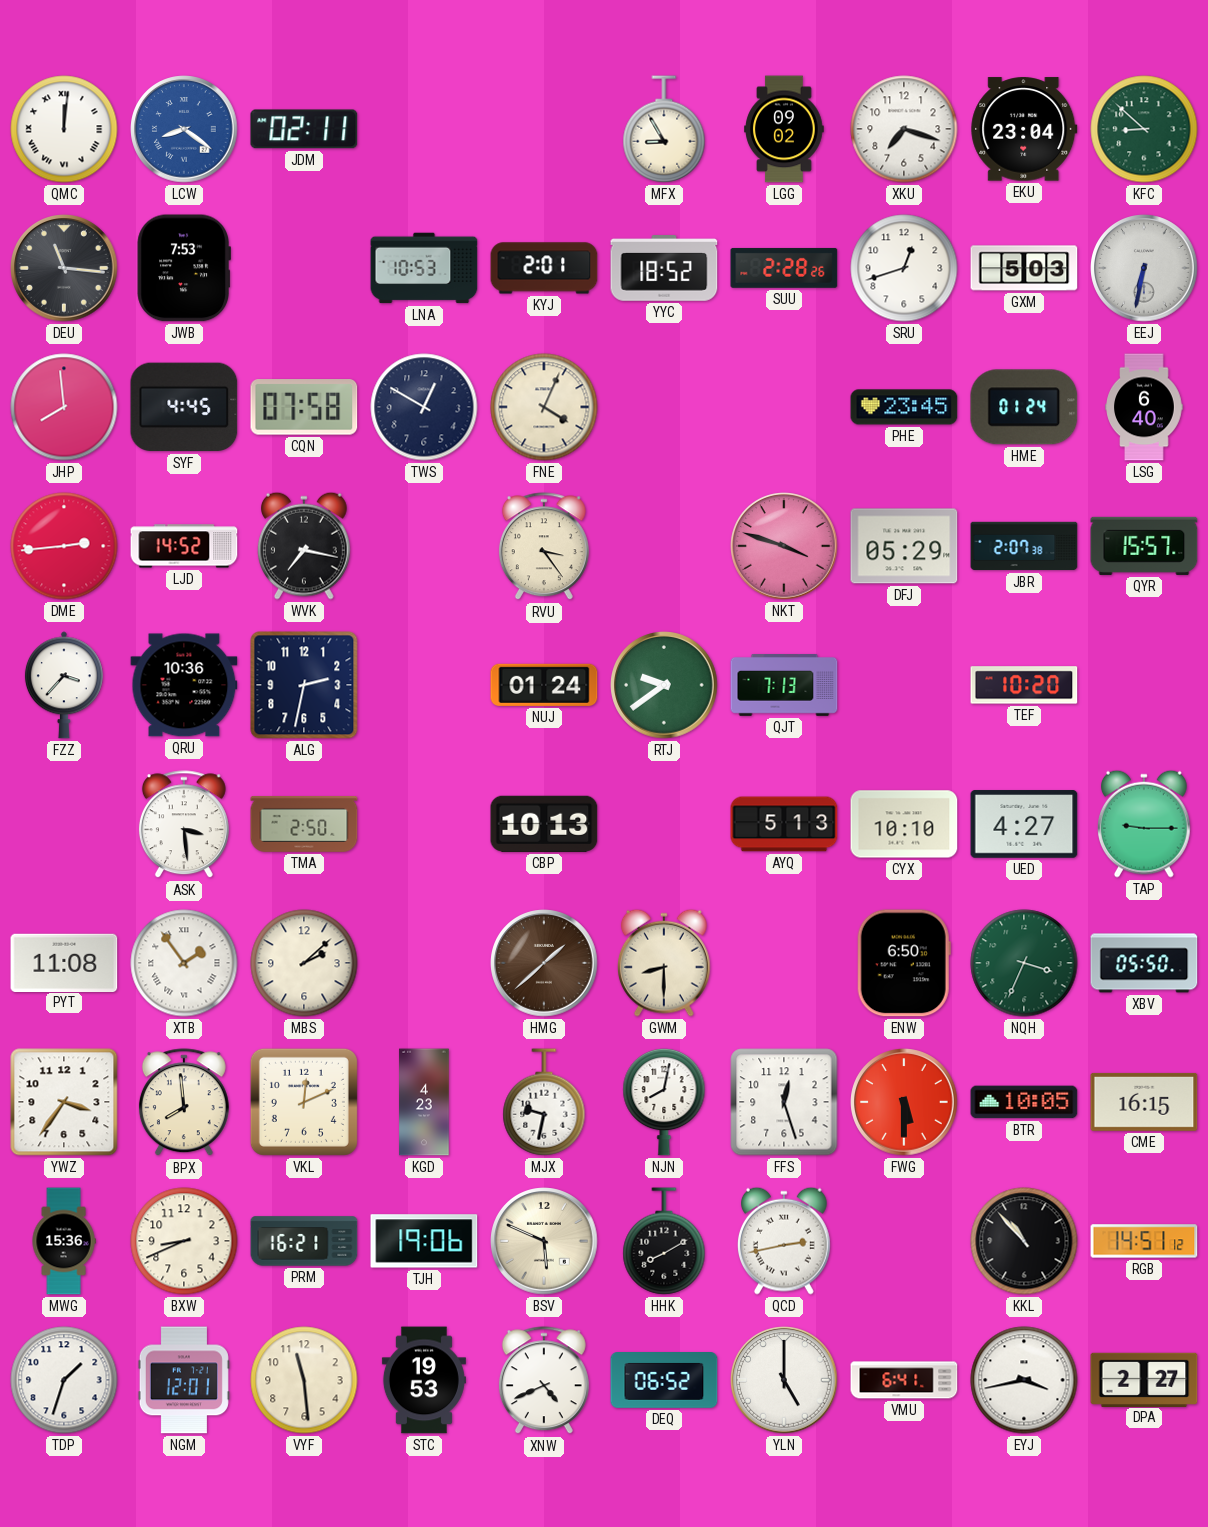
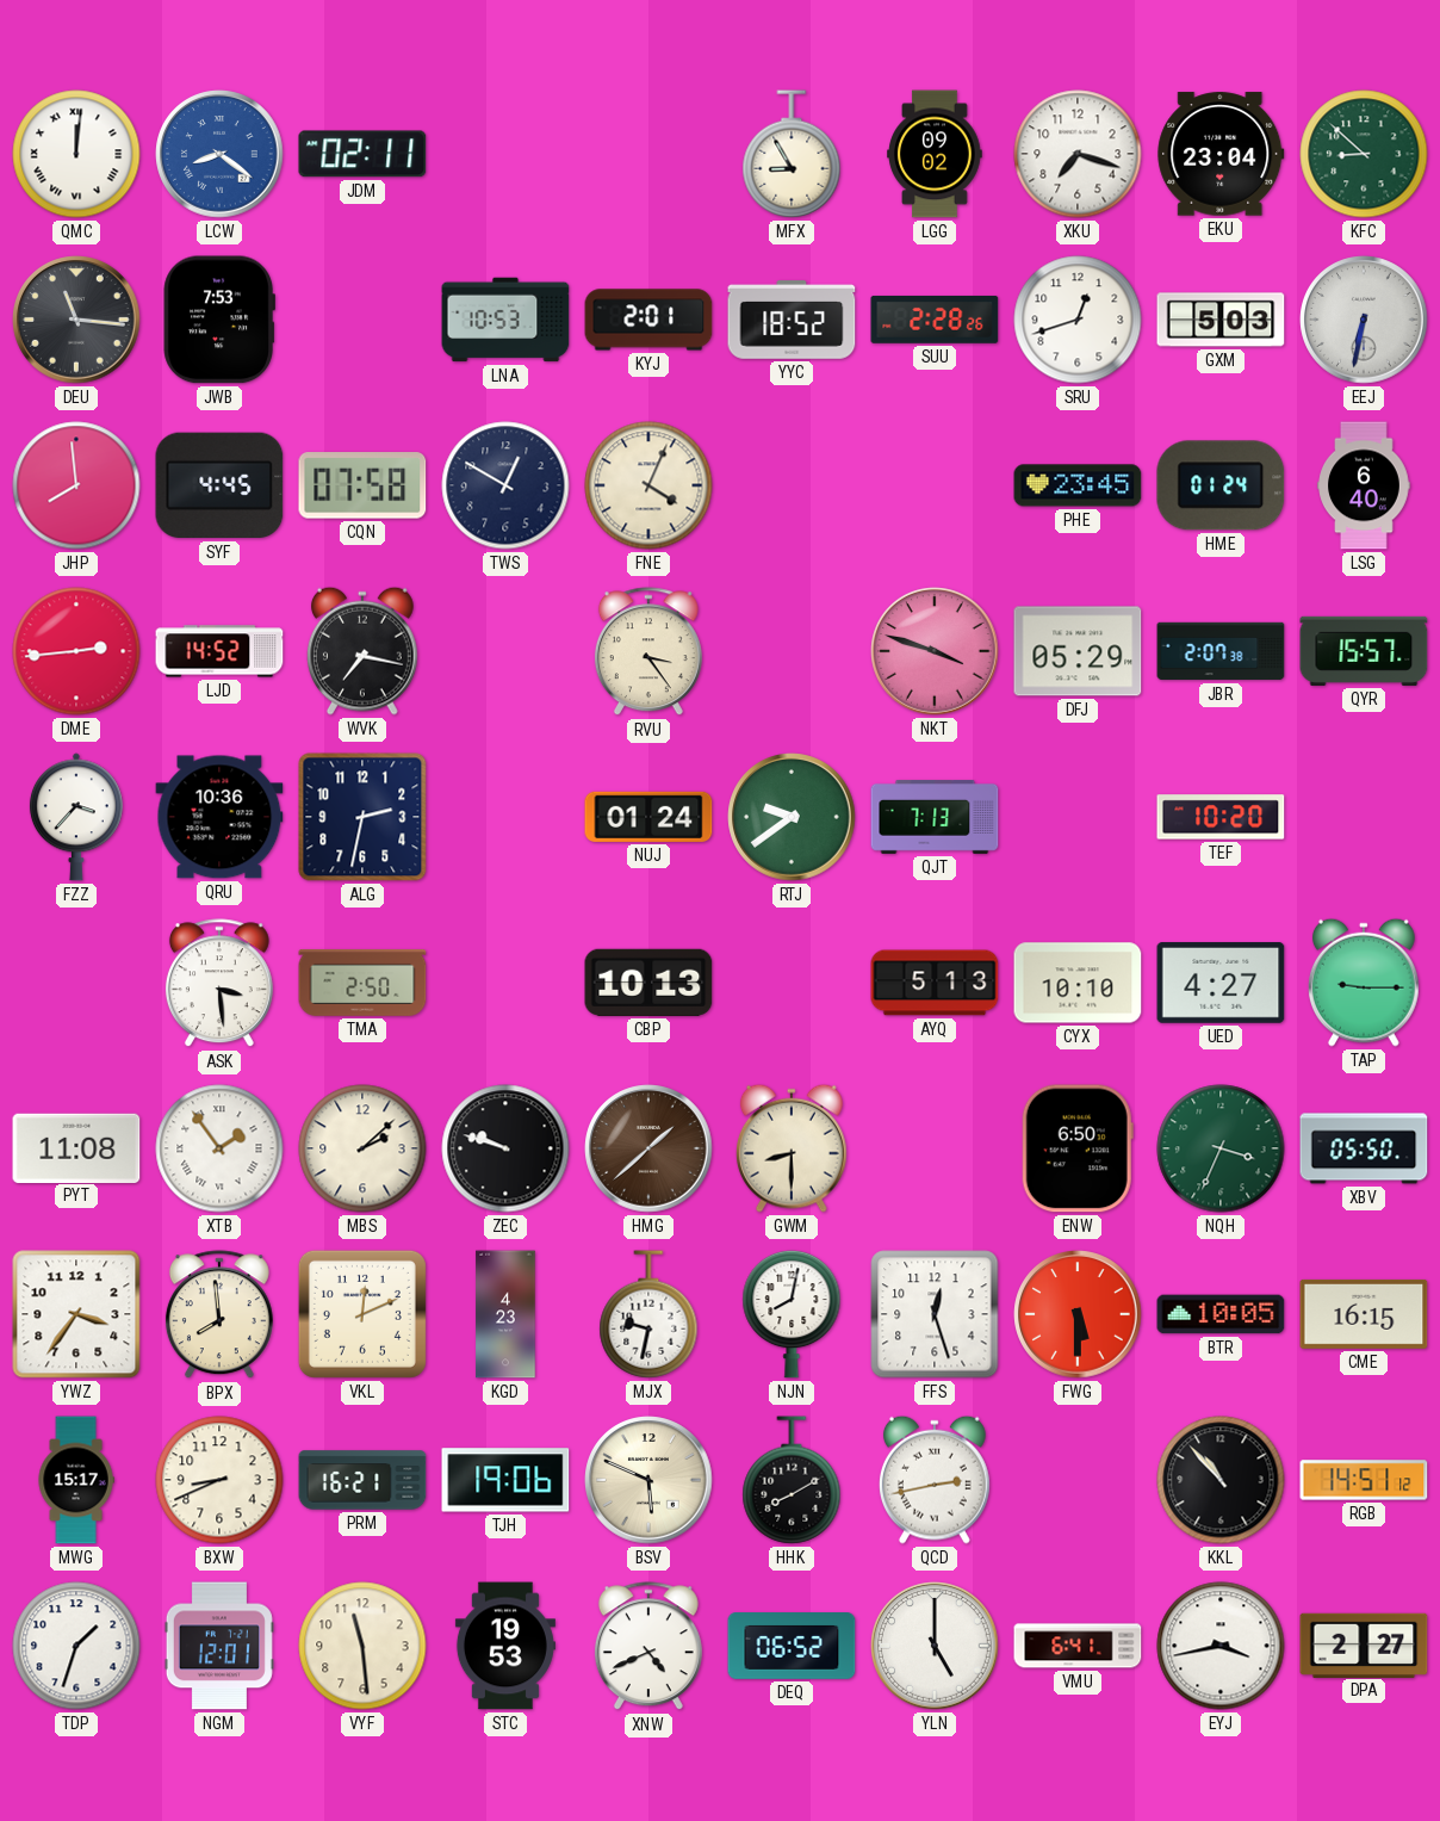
ZEC: none -> 9:48 (505, 1148)
MWG: 15:36 -> 15:17 (76, 1480)
